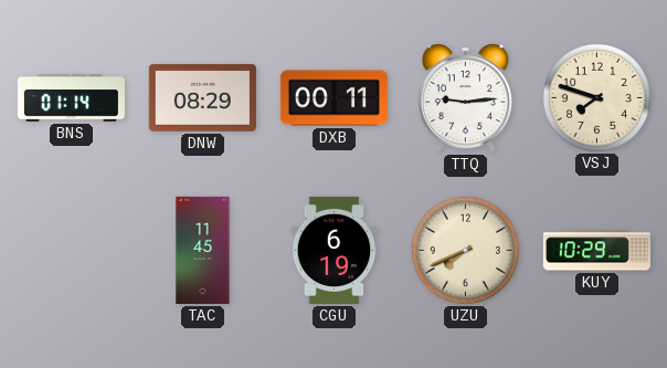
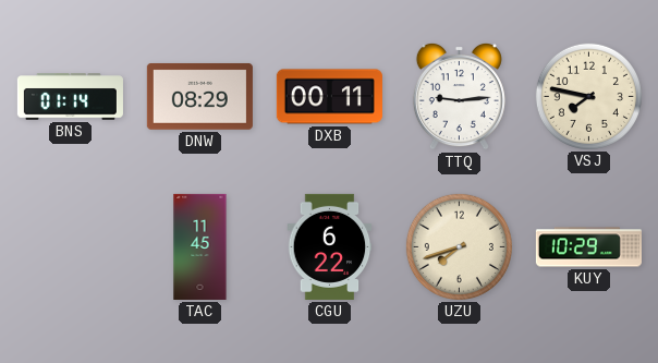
VSJ: 7:48 -> 7:47 (588, 96)
CGU: 6:19 -> 6:22 (330, 246)
UZU: 7:41 -> 7:42 (459, 246)
